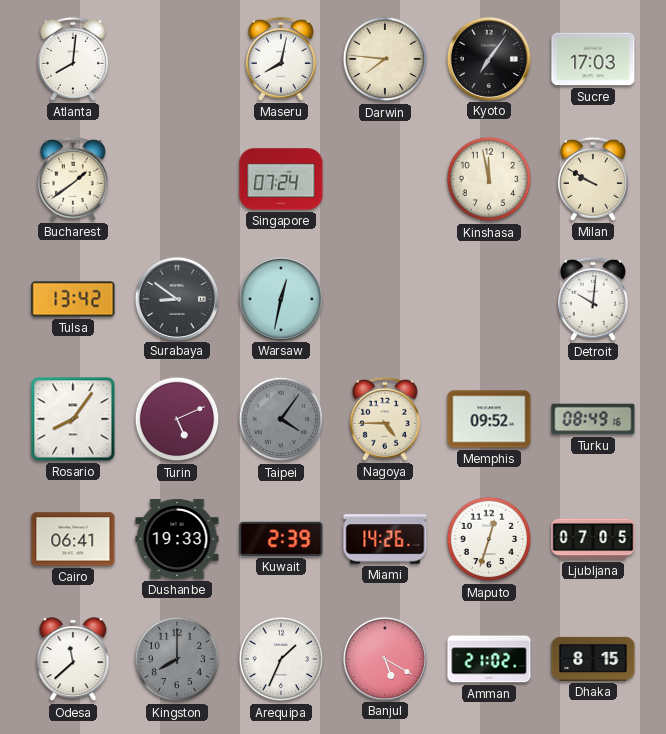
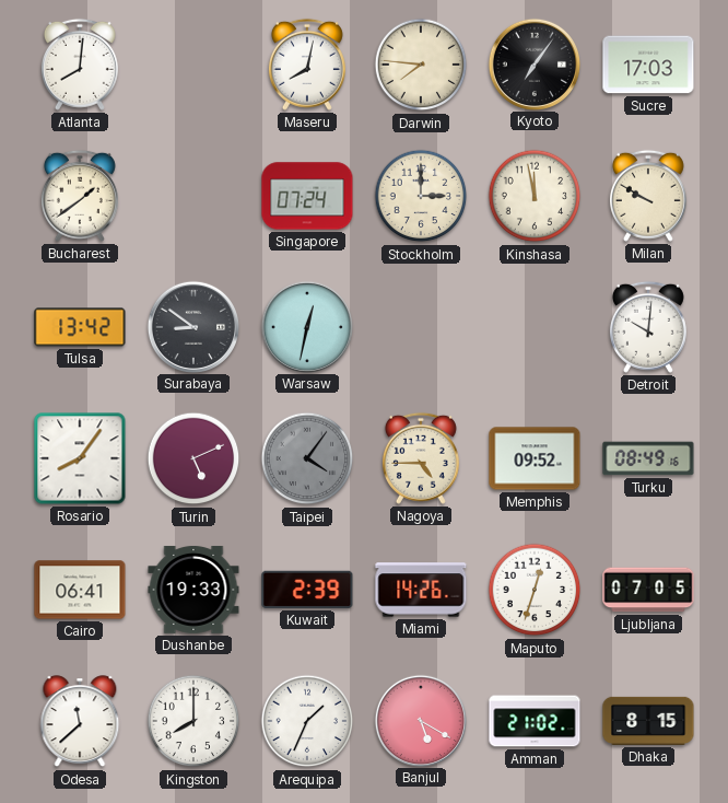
Stockholm: none -> 3:00 (421, 196)
Kingston dial: grey -> white (193, 721)
